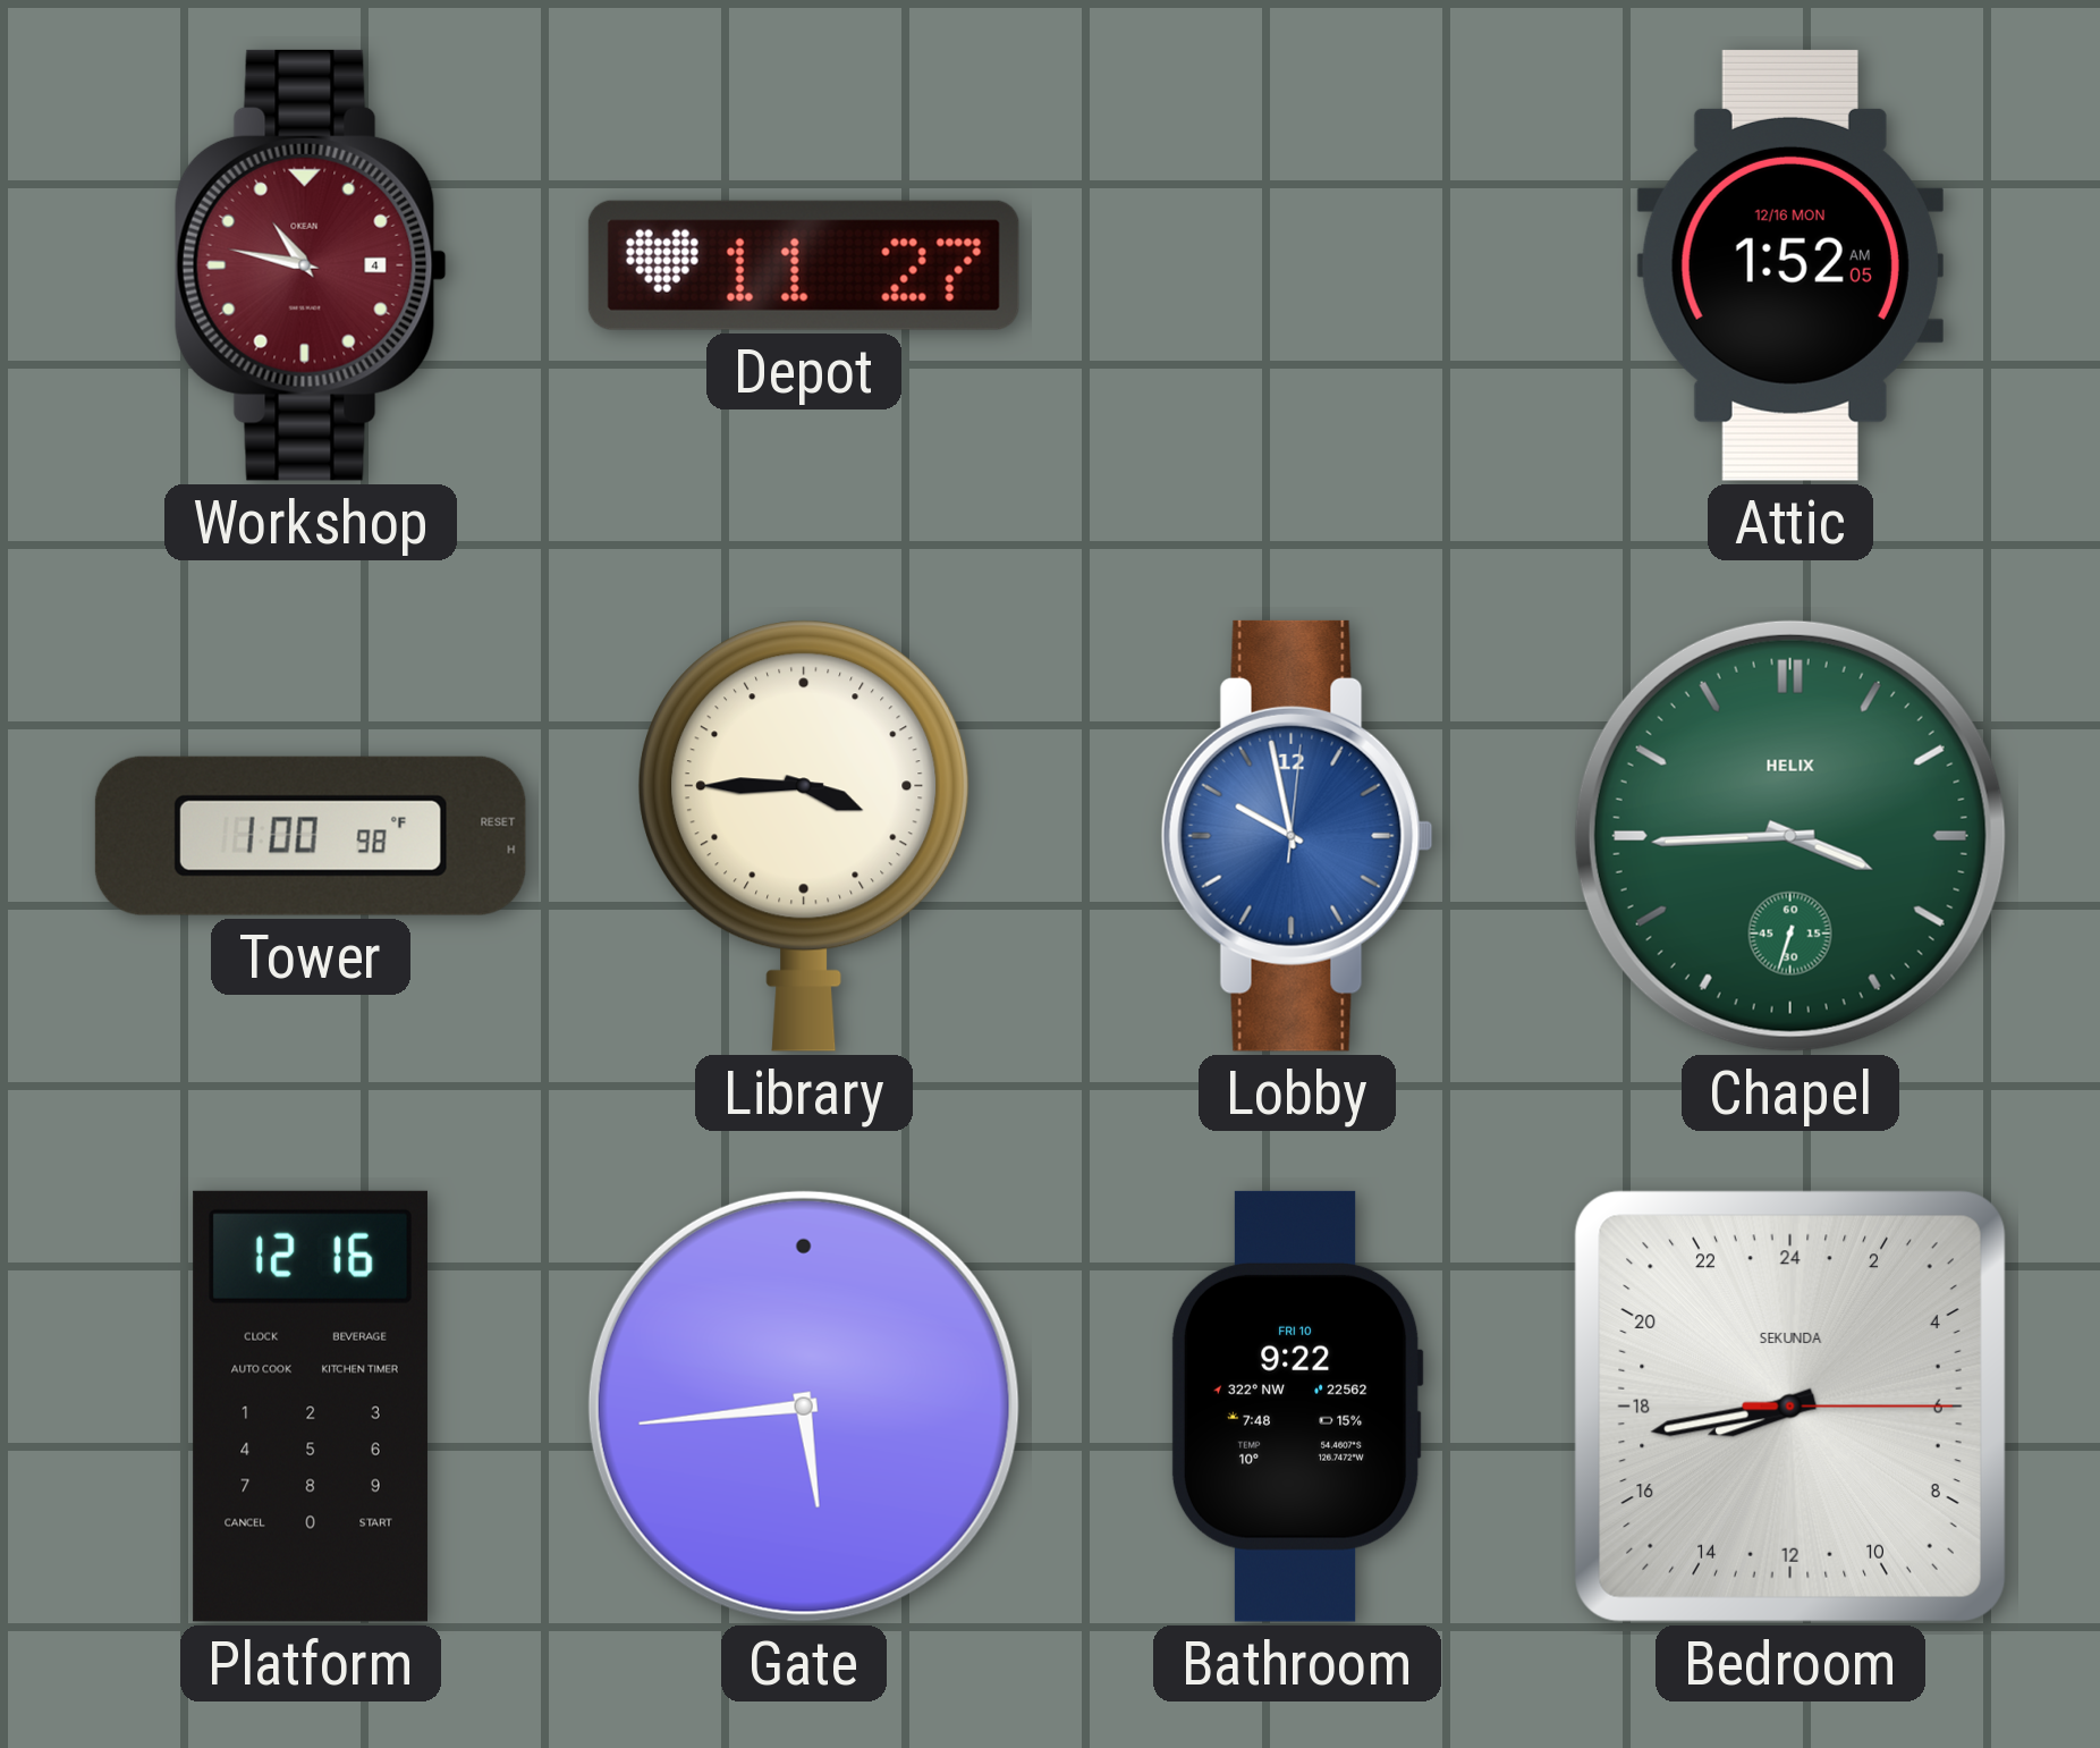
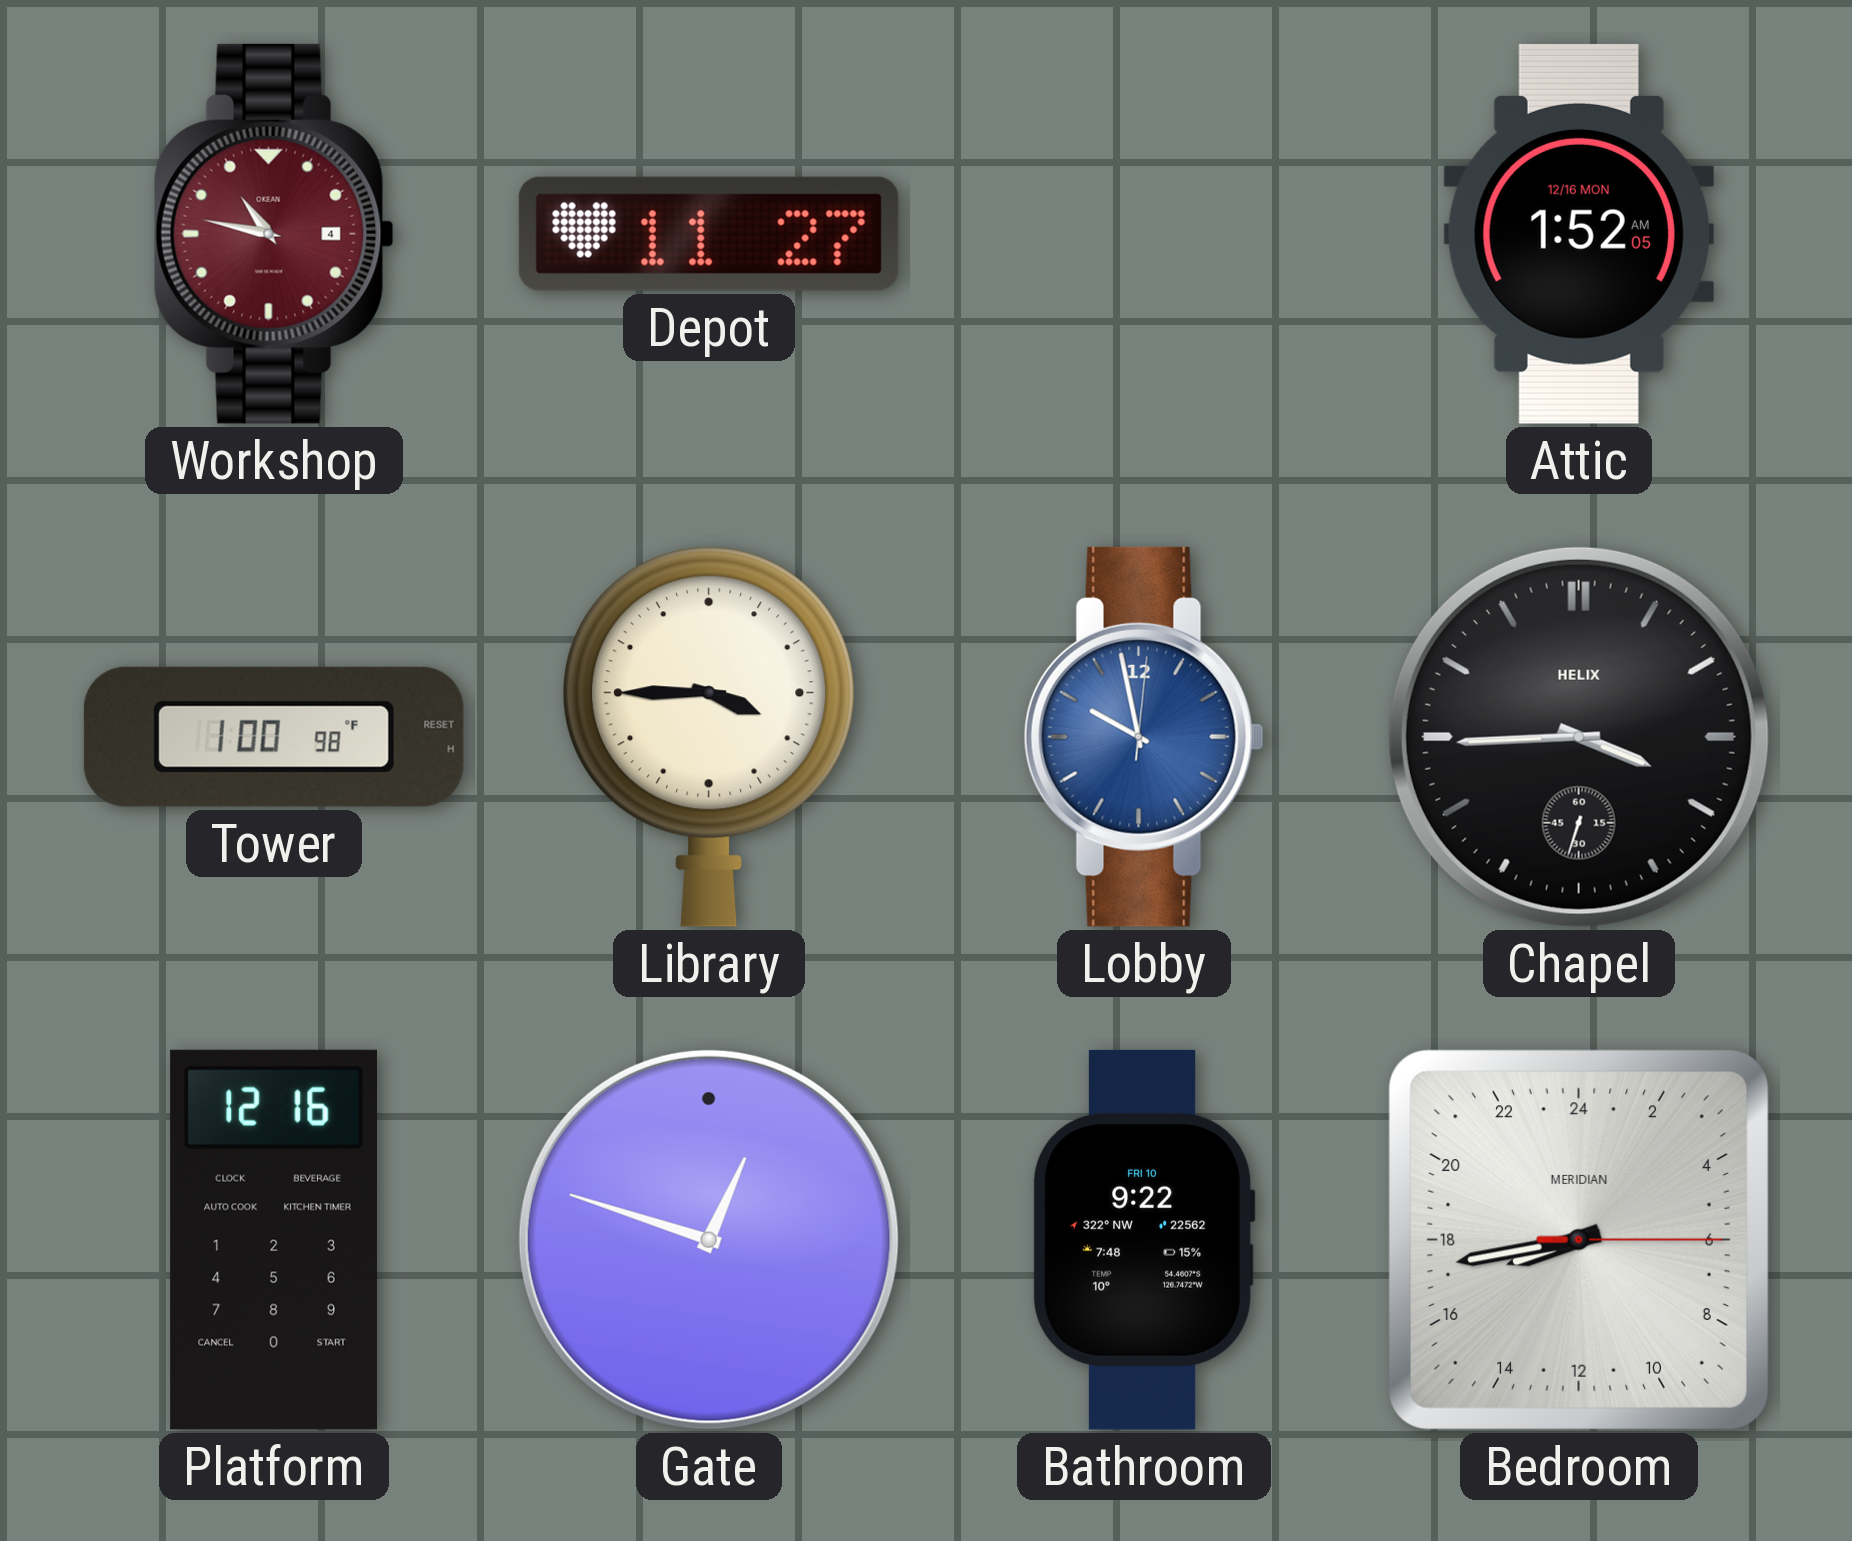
Chapel dial: green -> black (1579, 737)
Gate: 5:44 -> 12:48 (709, 1240)
Bedroom brand: SEKUNDA -> MERIDIAN (1579, 1240)
